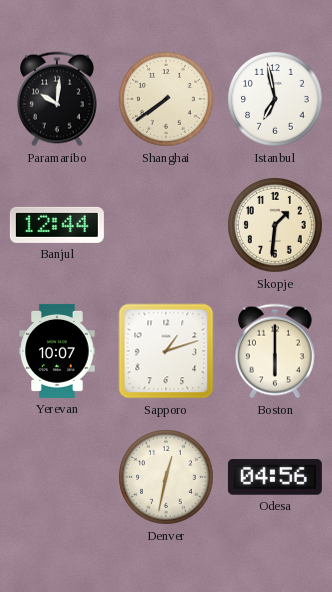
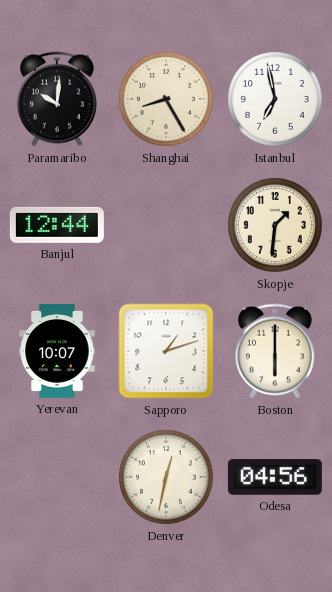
Shanghai: 7:39 -> 8:25 (167, 100)
